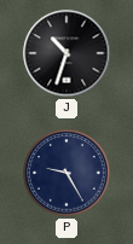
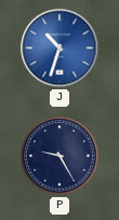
J dial: black -> blue (59, 48)
